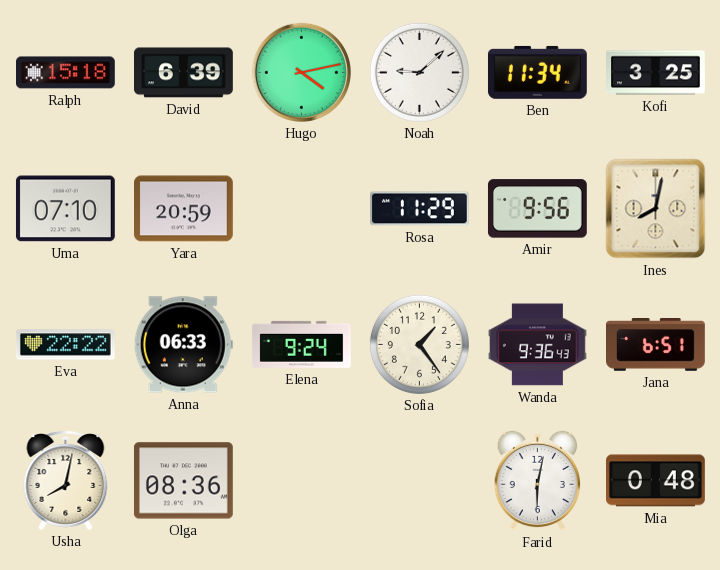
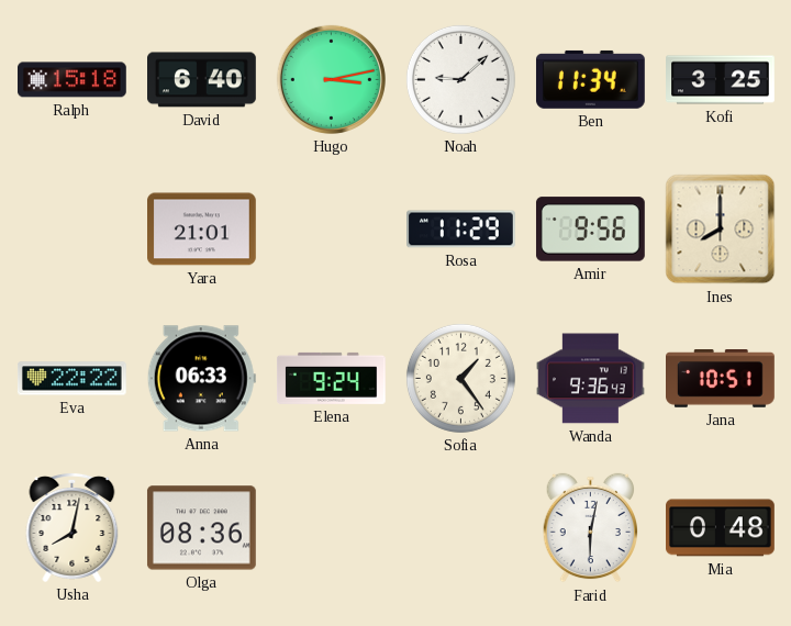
David: 6:39 -> 6:40 (202, 80)
Hugo: 4:13 -> 3:13 (331, 79)
Uma: 07:10 -> none (65, 209)
Yara: 20:59 -> 21:01 (202, 230)
Ines: 8:02 -> 8:00 (721, 230)
Jana: 6:51 -> 10:51 (721, 379)
